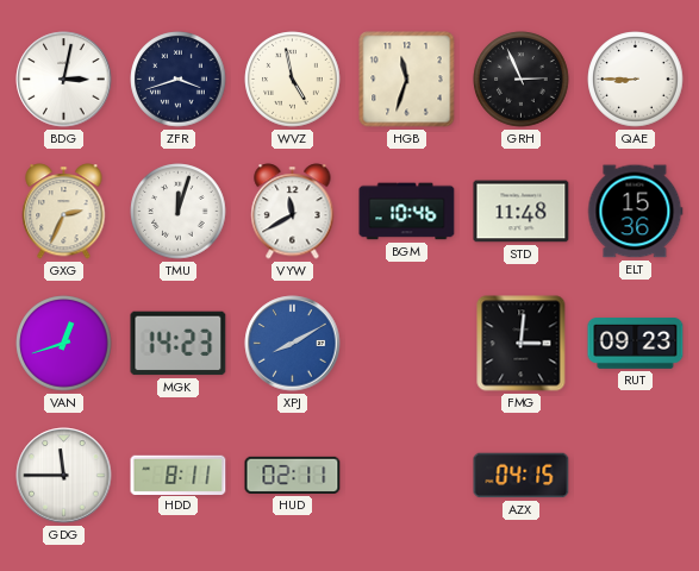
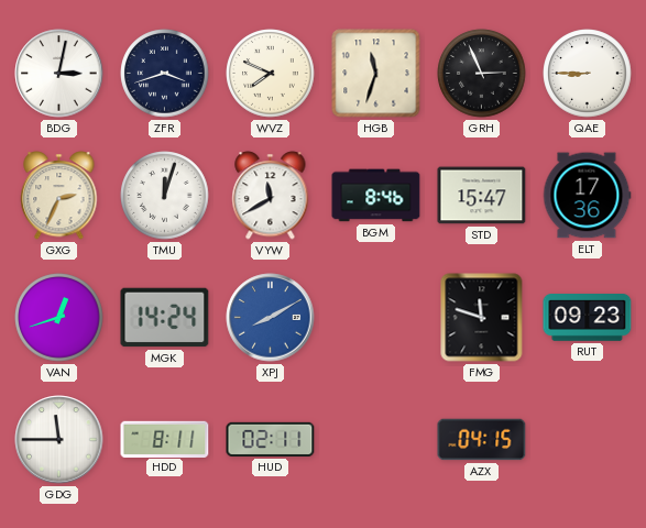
WVZ: 4:58 -> 7:49 (271, 74)
BGM: 10:46 -> 8:46 (376, 196)
STD: 11:48 -> 15:47 (482, 196)
ELT: 15:36 -> 17:36 (587, 196)
MGK: 14:23 -> 14:24 (165, 318)
FMG: 3:01 -> 11:48 (482, 318)
